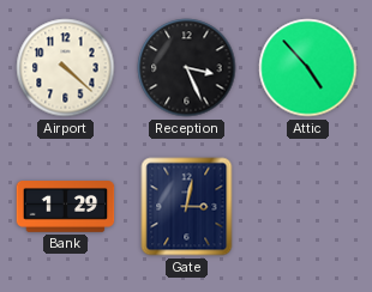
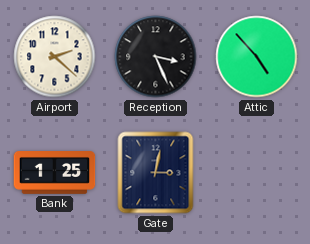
Airport: 4:22 -> 2:22 (55, 57)
Bank: 1:29 -> 1:25 (55, 173)
